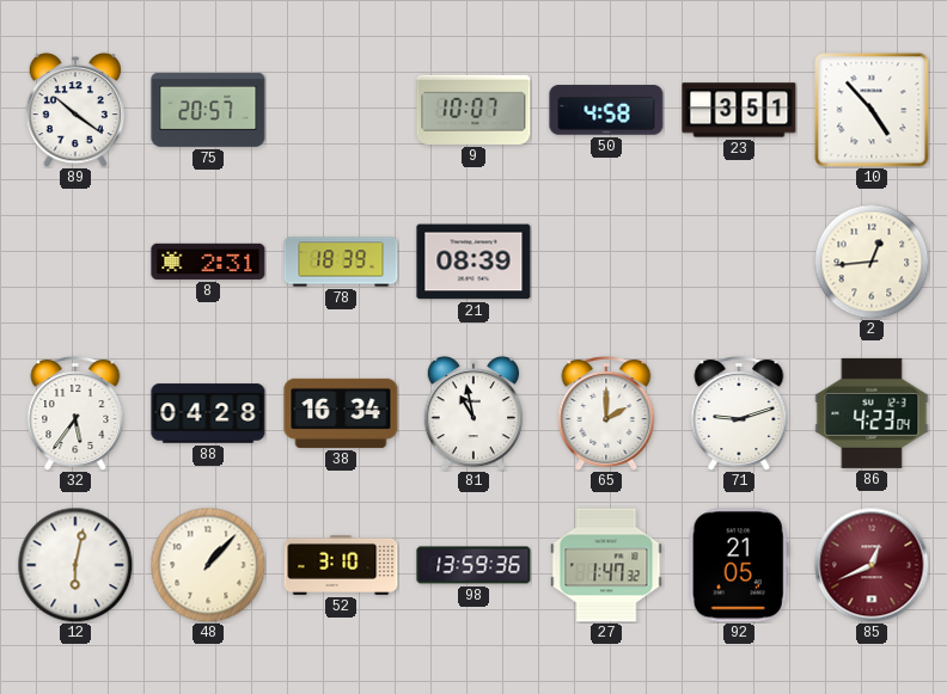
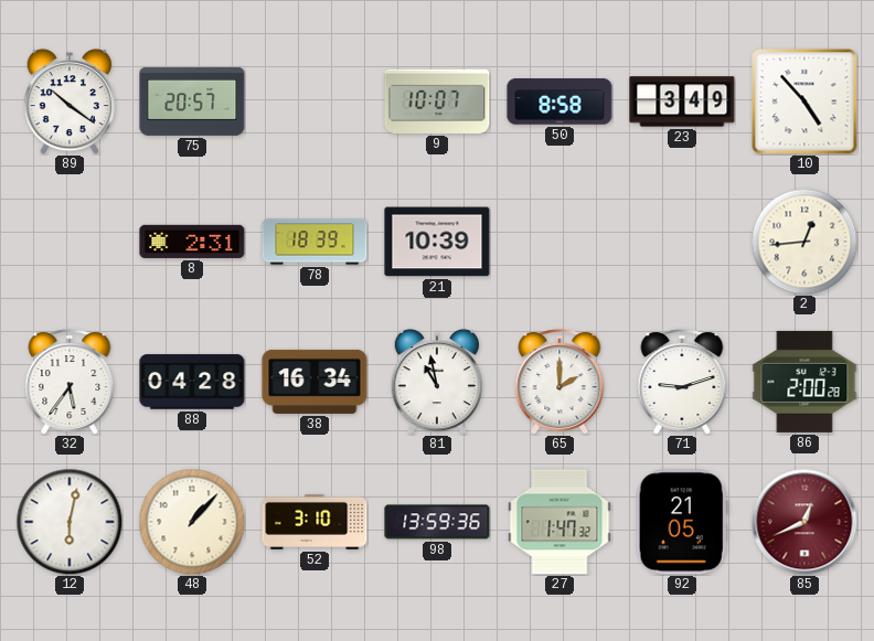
50: 4:58 -> 8:58 (559, 102)
23: 3:51 -> 3:49 (682, 102)
21: 08:39 -> 10:39 (437, 242)
86: 4:23 -> 2:00 (804, 382)
